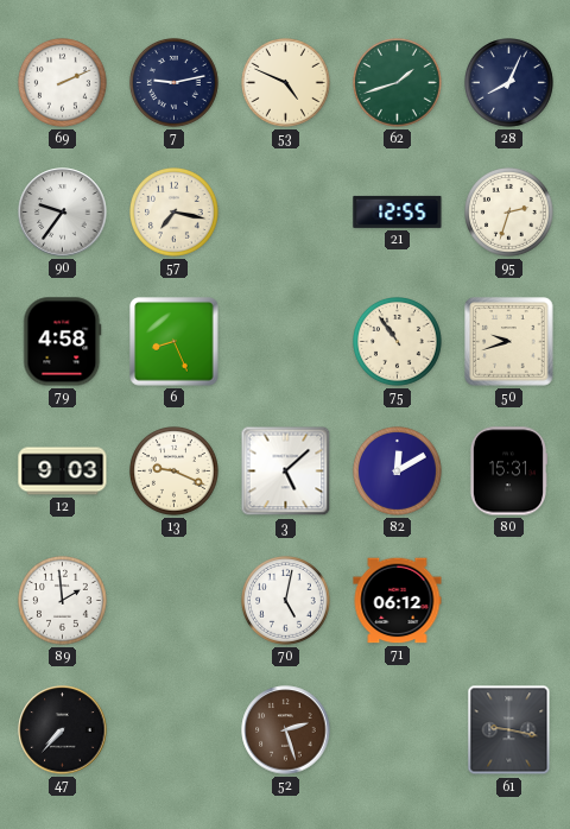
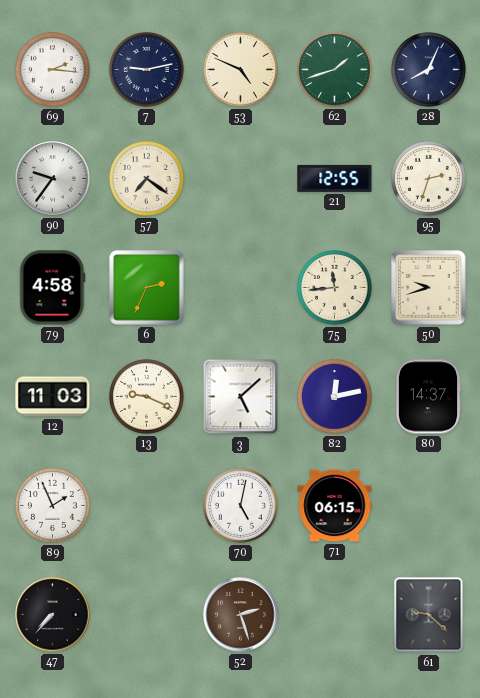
69: 2:11 -> 2:16 (53, 70)
57: 7:17 -> 7:21 (147, 179)
6: 8:26 -> 2:34 (147, 288)
75: 10:54 -> 11:44 (335, 288)
12: 9:03 -> 11:03 (53, 397)
82: 12:10 -> 12:13 (335, 397)
80: 15:31 -> 14:37 (427, 397)
89: 1:59 -> 1:56 (53, 506)
71: 06:12 -> 06:15 (335, 506)
61: 9:17 -> 9:22 (429, 615)
